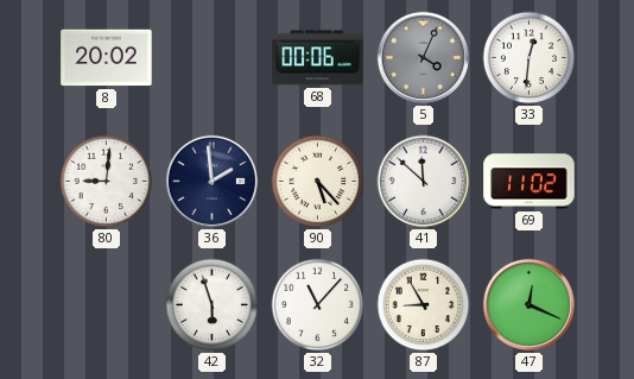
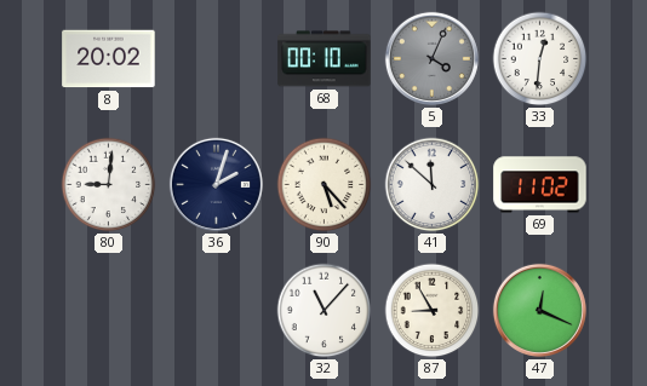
68: 00:06 -> 00:10 (325, 59)
36: 1:59 -> 2:03 (216, 184)
42: 5:57 -> none (213, 305)
